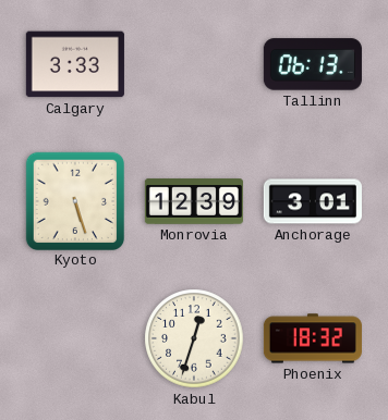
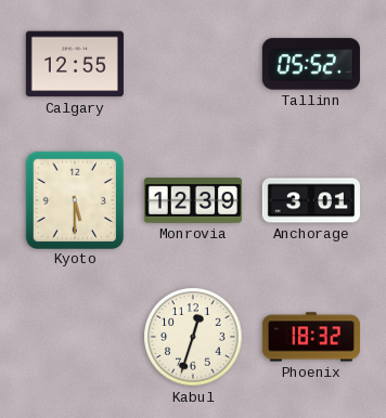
Calgary: 3:33 -> 12:55 (75, 64)
Tallinn: 06:13 -> 05:52 (311, 64)
Kyoto: 5:27 -> 5:30 (74, 199)
